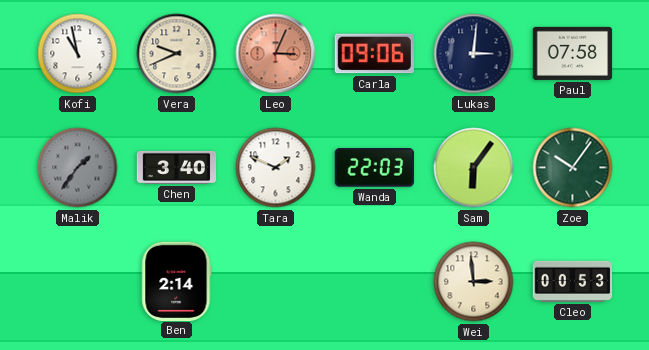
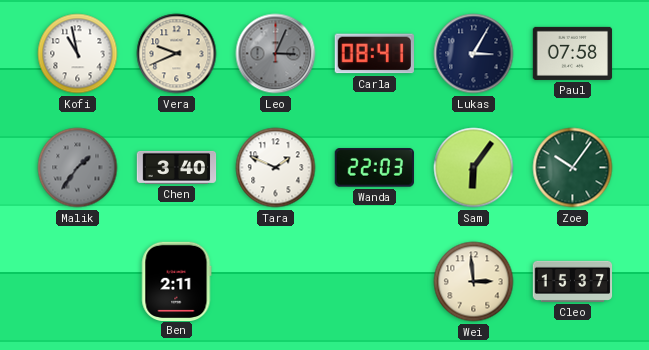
Leo dial: salmon -> grey (276, 54)
Carla: 09:06 -> 08:41 (374, 54)
Lukas: 3:01 -> 3:05 (474, 54)
Ben: 2:14 -> 2:11 (177, 281)
Cleo: 00:53 -> 15:37 (573, 281)
